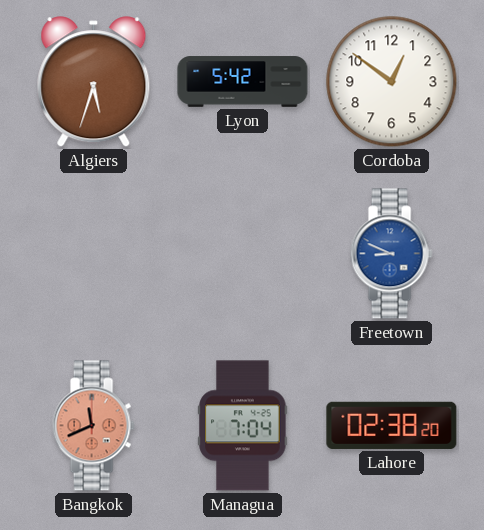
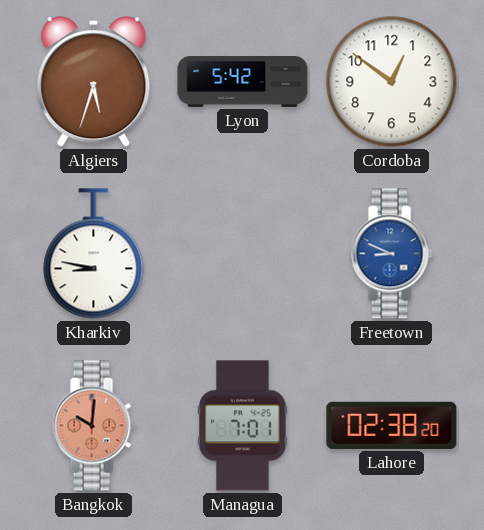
Kharkiv: none -> 8:47 (94, 254)
Bangkok: 11:41 -> 10:01 (93, 426)
Managua: 7:04 -> 7:01 (243, 426)
